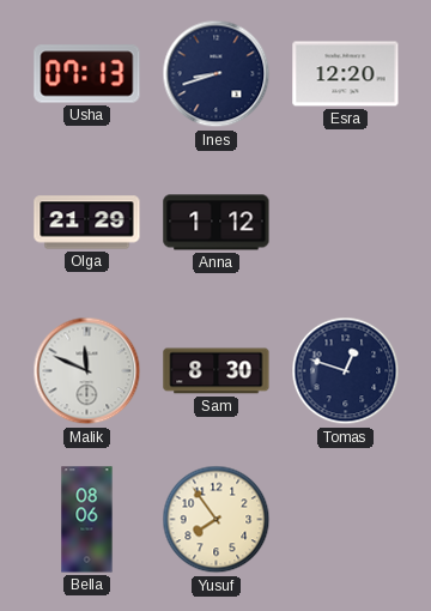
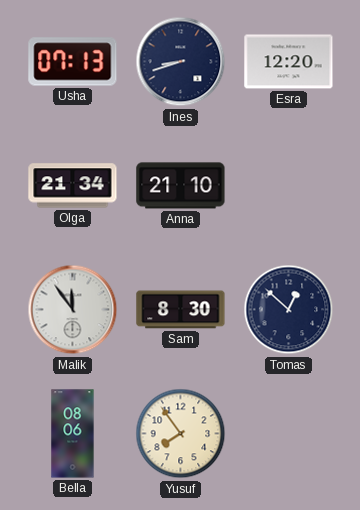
Olga: 21:29 -> 21:34 (73, 186)
Anna: 1:12 -> 21:10 (181, 186)
Malik: 11:49 -> 11:54 (73, 310)
Tomas: 12:48 -> 12:52 (289, 310)
